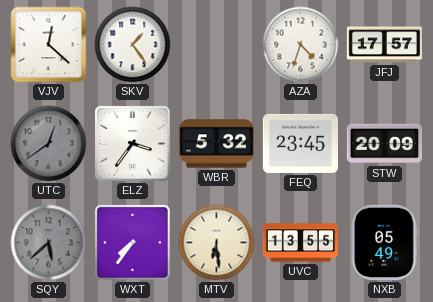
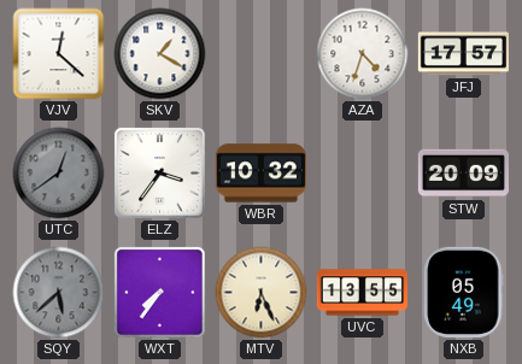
SKV: 1:24 -> 1:20 (160, 54)
WBR: 5:32 -> 10:32 (260, 174)
FEQ: 23:45 -> none (300, 143)
MTV: 6:29 -> 6:26 (262, 293)
